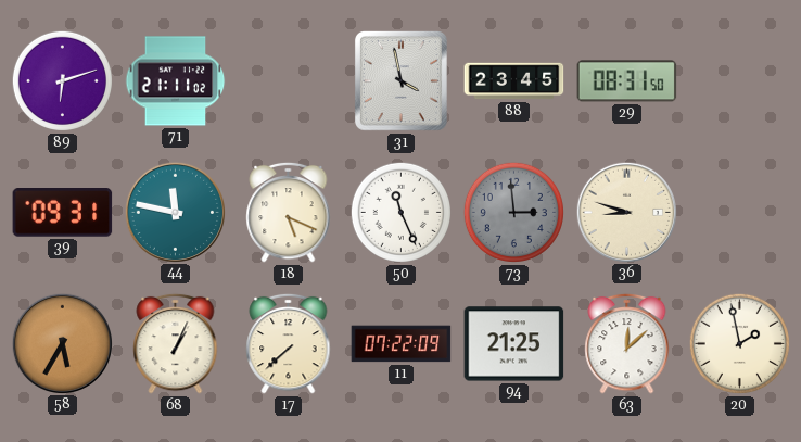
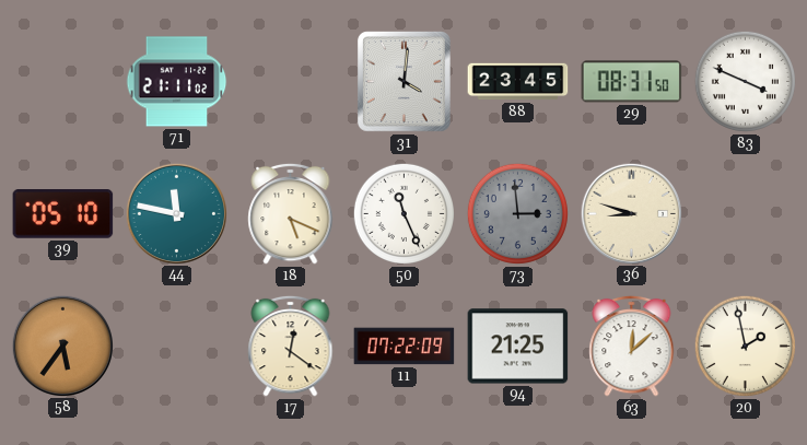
89: 6:12 -> none (62, 80)
31: 3:58 -> 4:01 (403, 82)
83: none -> 3:49 (745, 81)
39: 09:31 -> 05:10 (63, 214)
58: 5:35 -> 5:36 (62, 346)
68: 1:04 -> none (176, 343)
17: 7:38 -> 12:21 (291, 346)
